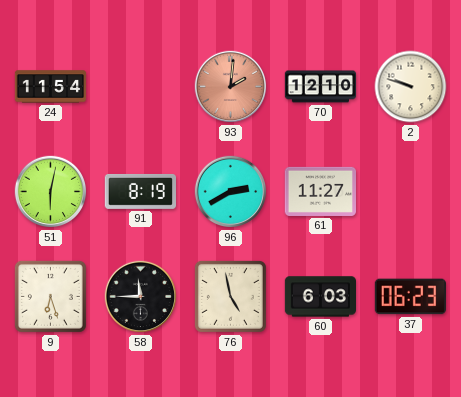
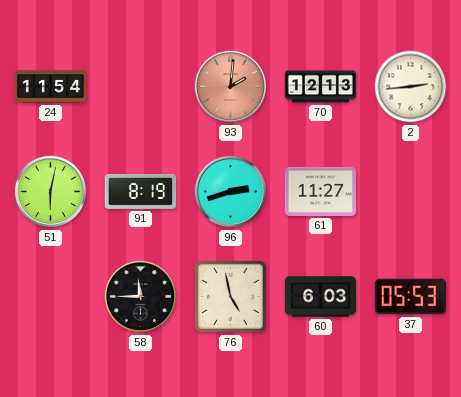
70: 12:10 -> 12:13 (321, 87)
2: 9:48 -> 2:44 (411, 87)
96: 2:40 -> 2:42 (231, 192)
9: 6:27 -> none (50, 296)
37: 06:23 -> 05:53 (410, 297)
